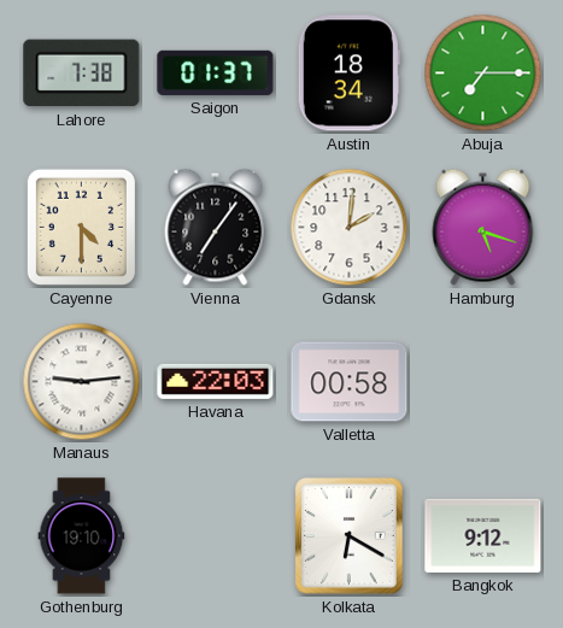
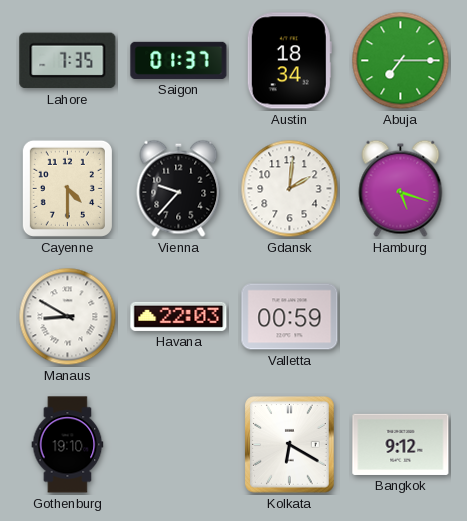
Lahore: 7:38 -> 7:35 (68, 61)
Vienna: 7:06 -> 9:37 (179, 188)
Manaus: 9:14 -> 8:50 (68, 317)
Valletta: 00:58 -> 00:59 (290, 317)
